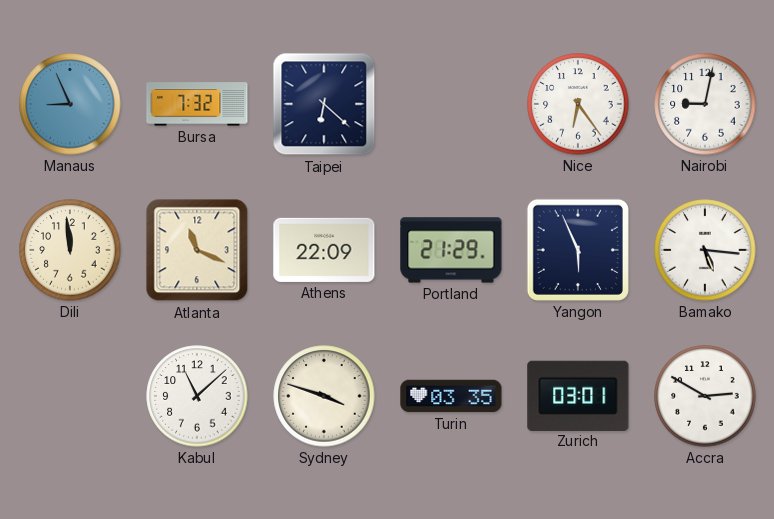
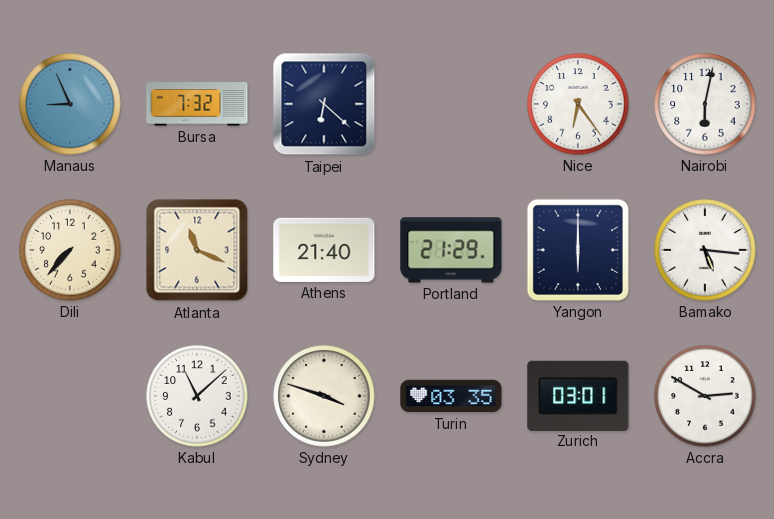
Nairobi: 9:02 -> 6:02 (705, 104)
Dili: 11:59 -> 7:37 (70, 250)
Athens: 22:09 -> 21:40 (324, 250)
Yangon: 5:56 -> 6:00 (578, 250)
